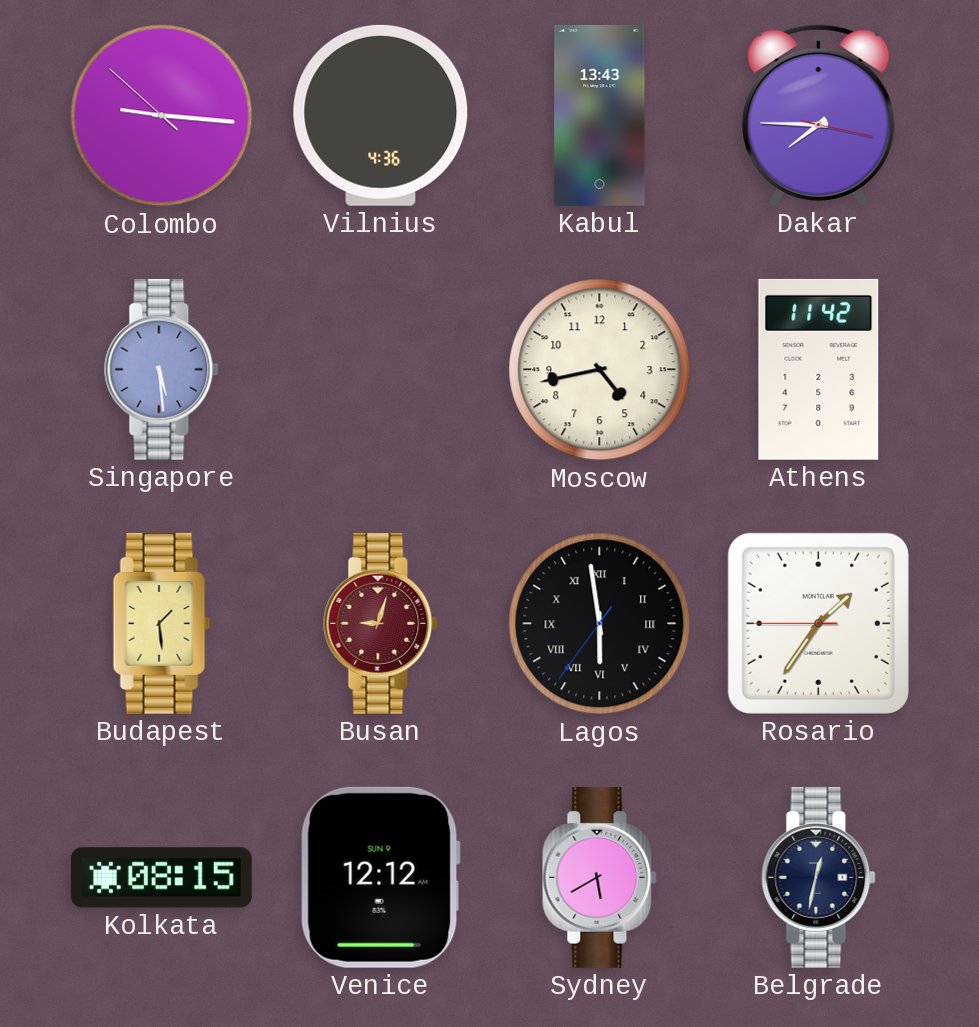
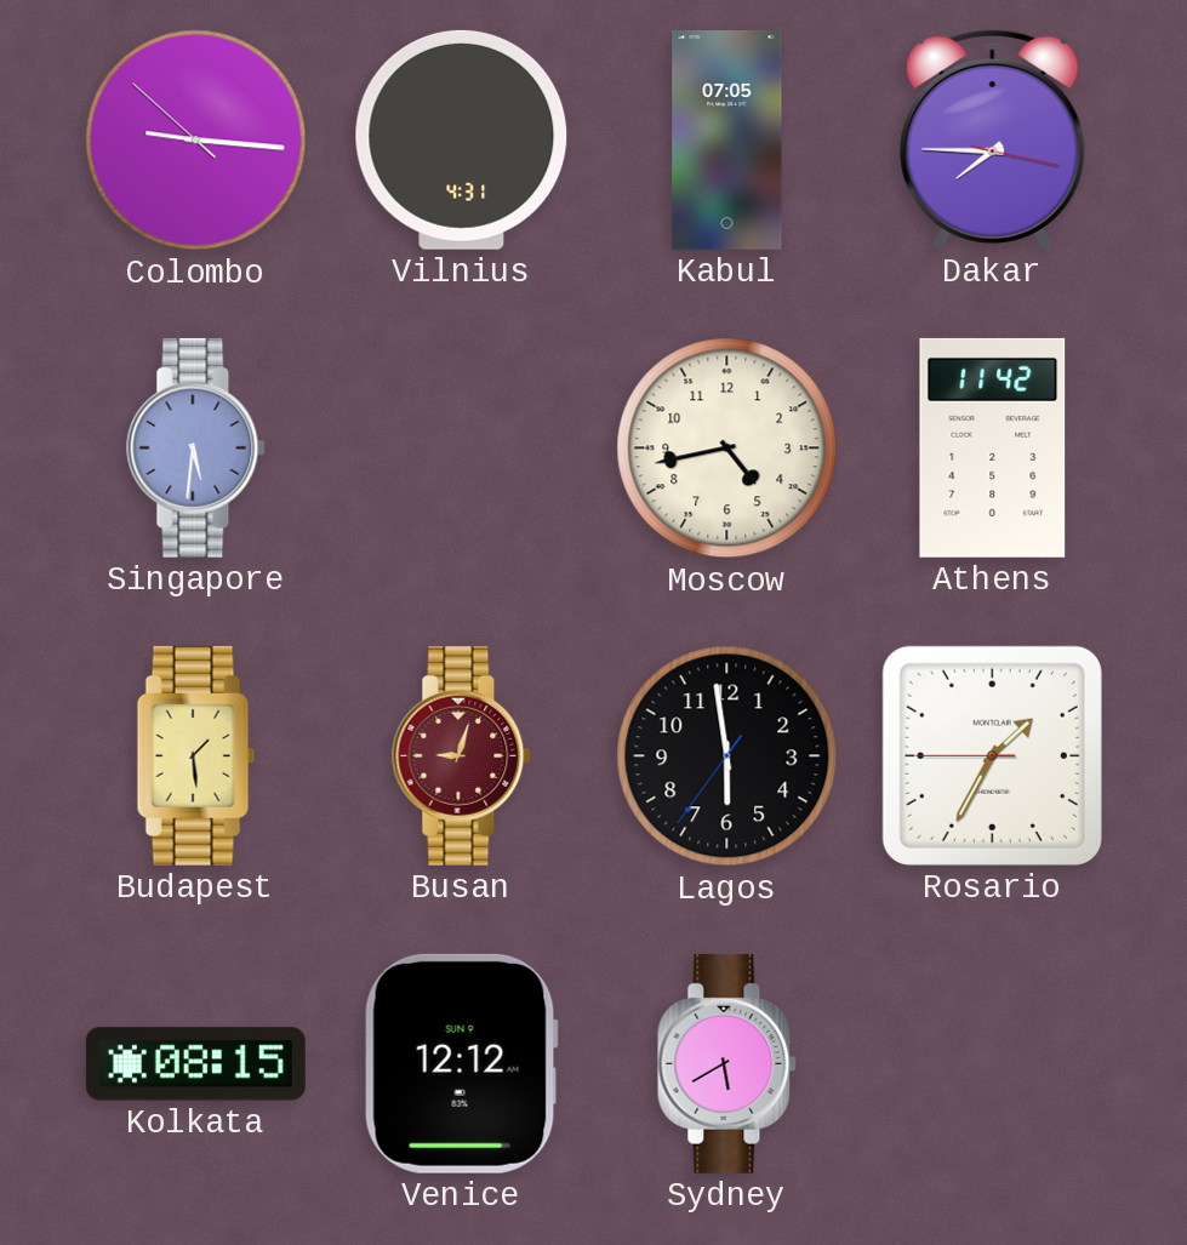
Vilnius: 4:36 -> 4:31 (462, 139)
Kabul: 13:43 -> 07:05 (727, 139)
Singapore: 5:29 -> 5:31 (196, 447)
Lagos numerals: Roman -> Arabic (727, 756)
Rosario: 1:35 -> 1:34 (992, 755)
Belgrade: 12:32 -> none (819, 877)
